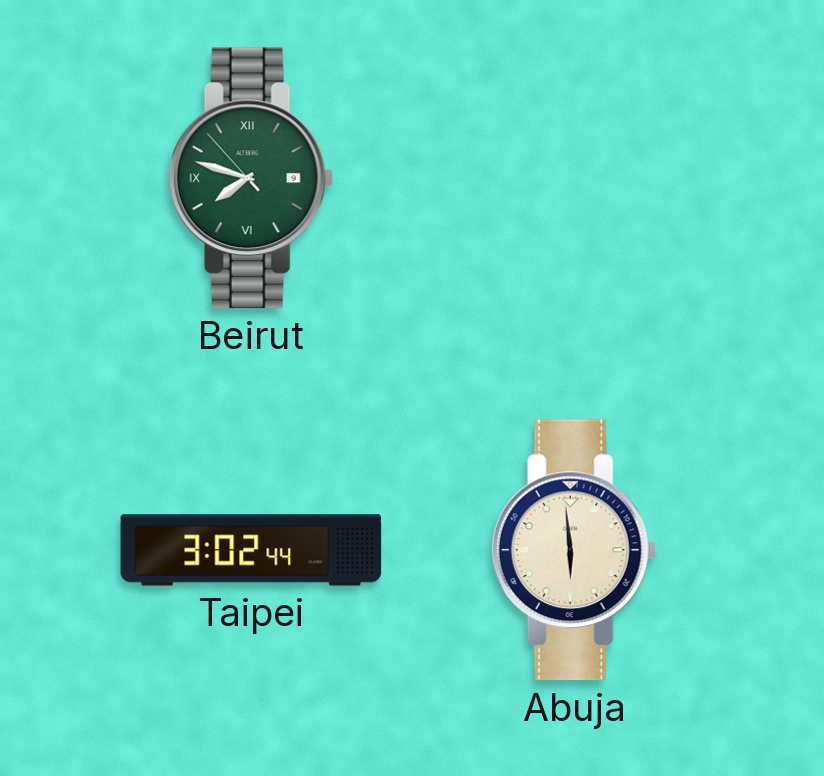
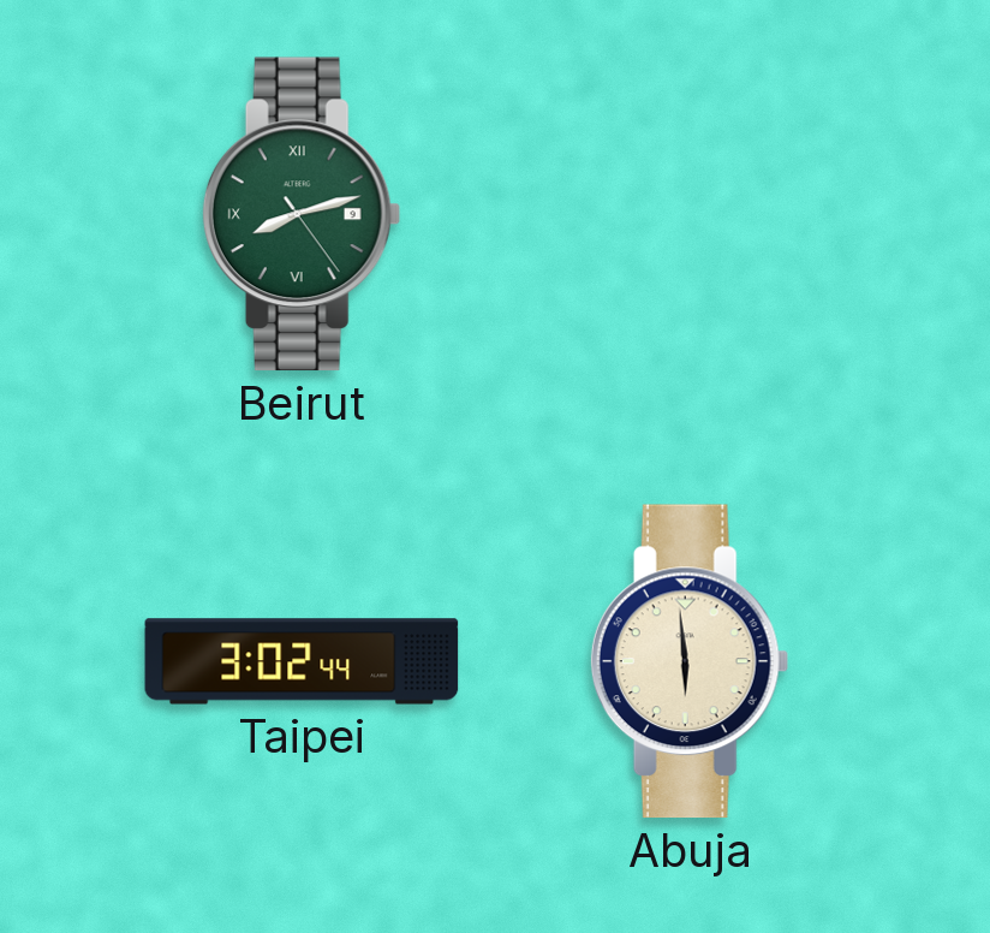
Beirut: 7:47 -> 8:12 (302, 214)
